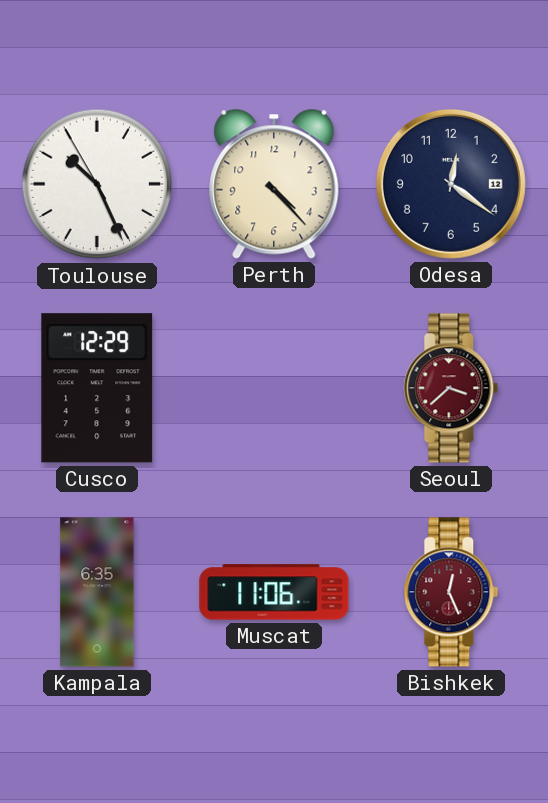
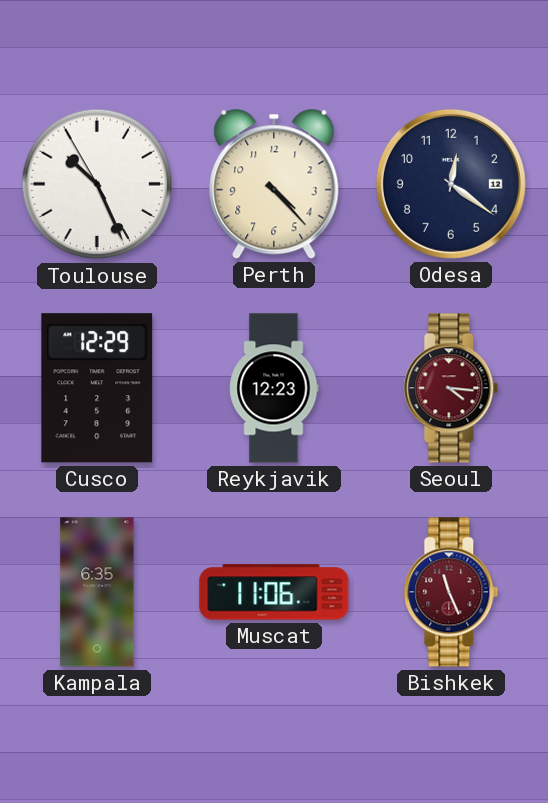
Reykjavik: none -> 12:23 (274, 388)
Seoul: 3:38 -> 4:16 (451, 388)
Bishkek: 12:26 -> 11:26 (451, 592)
